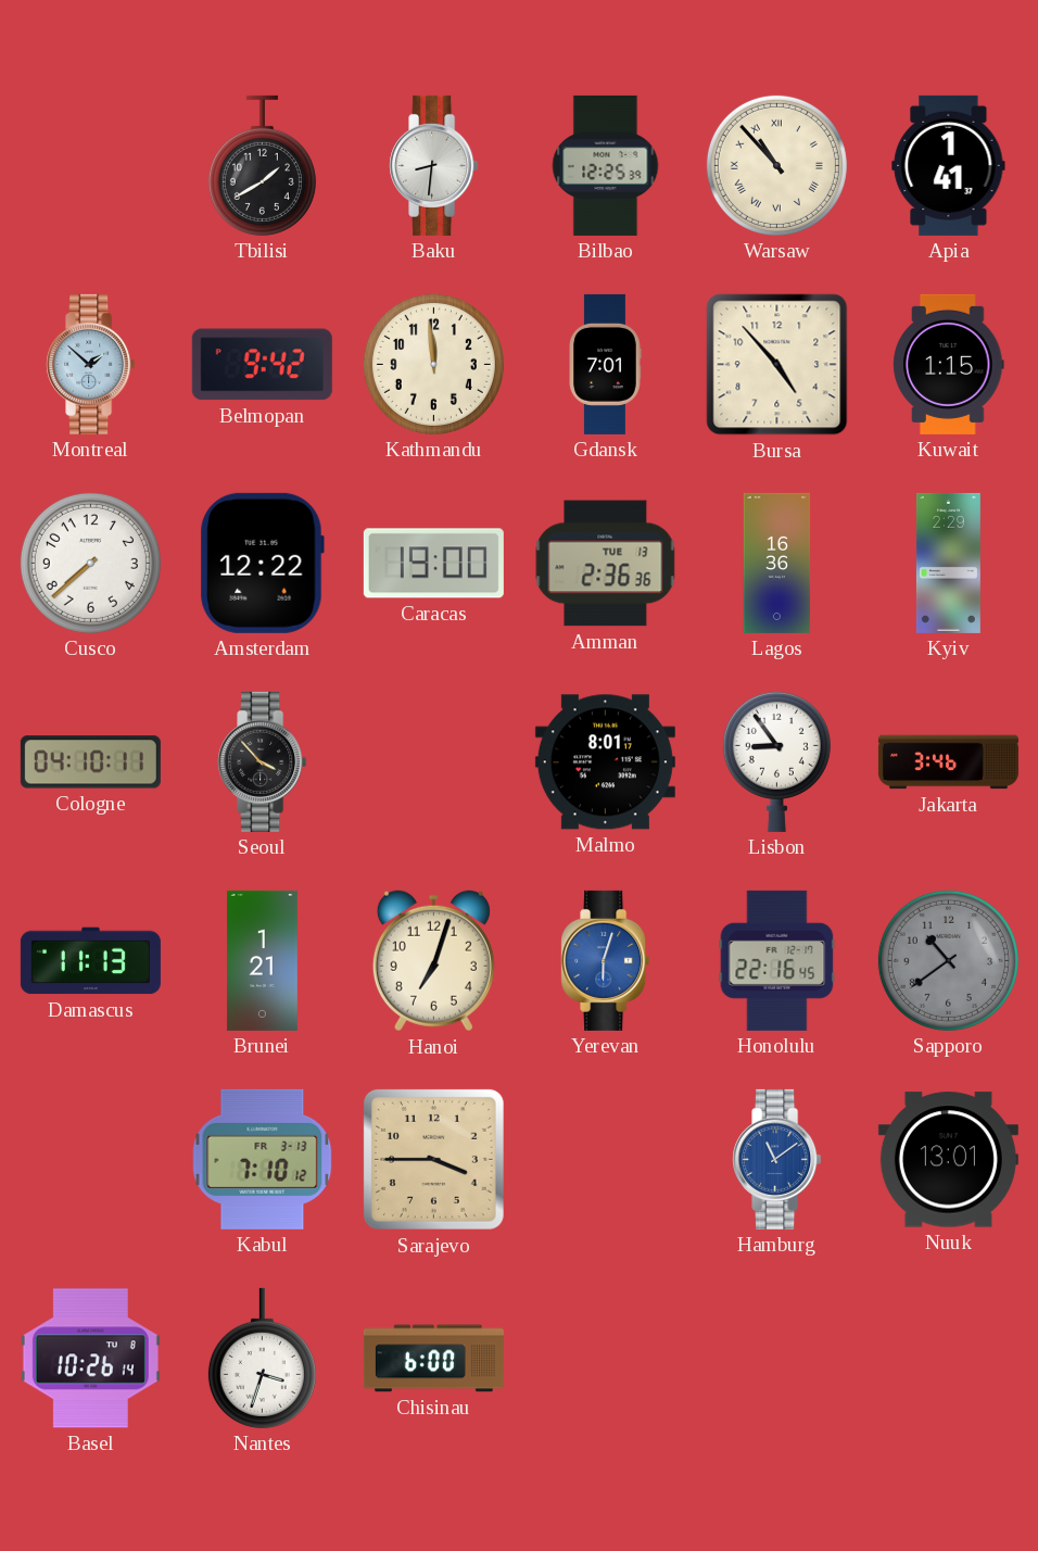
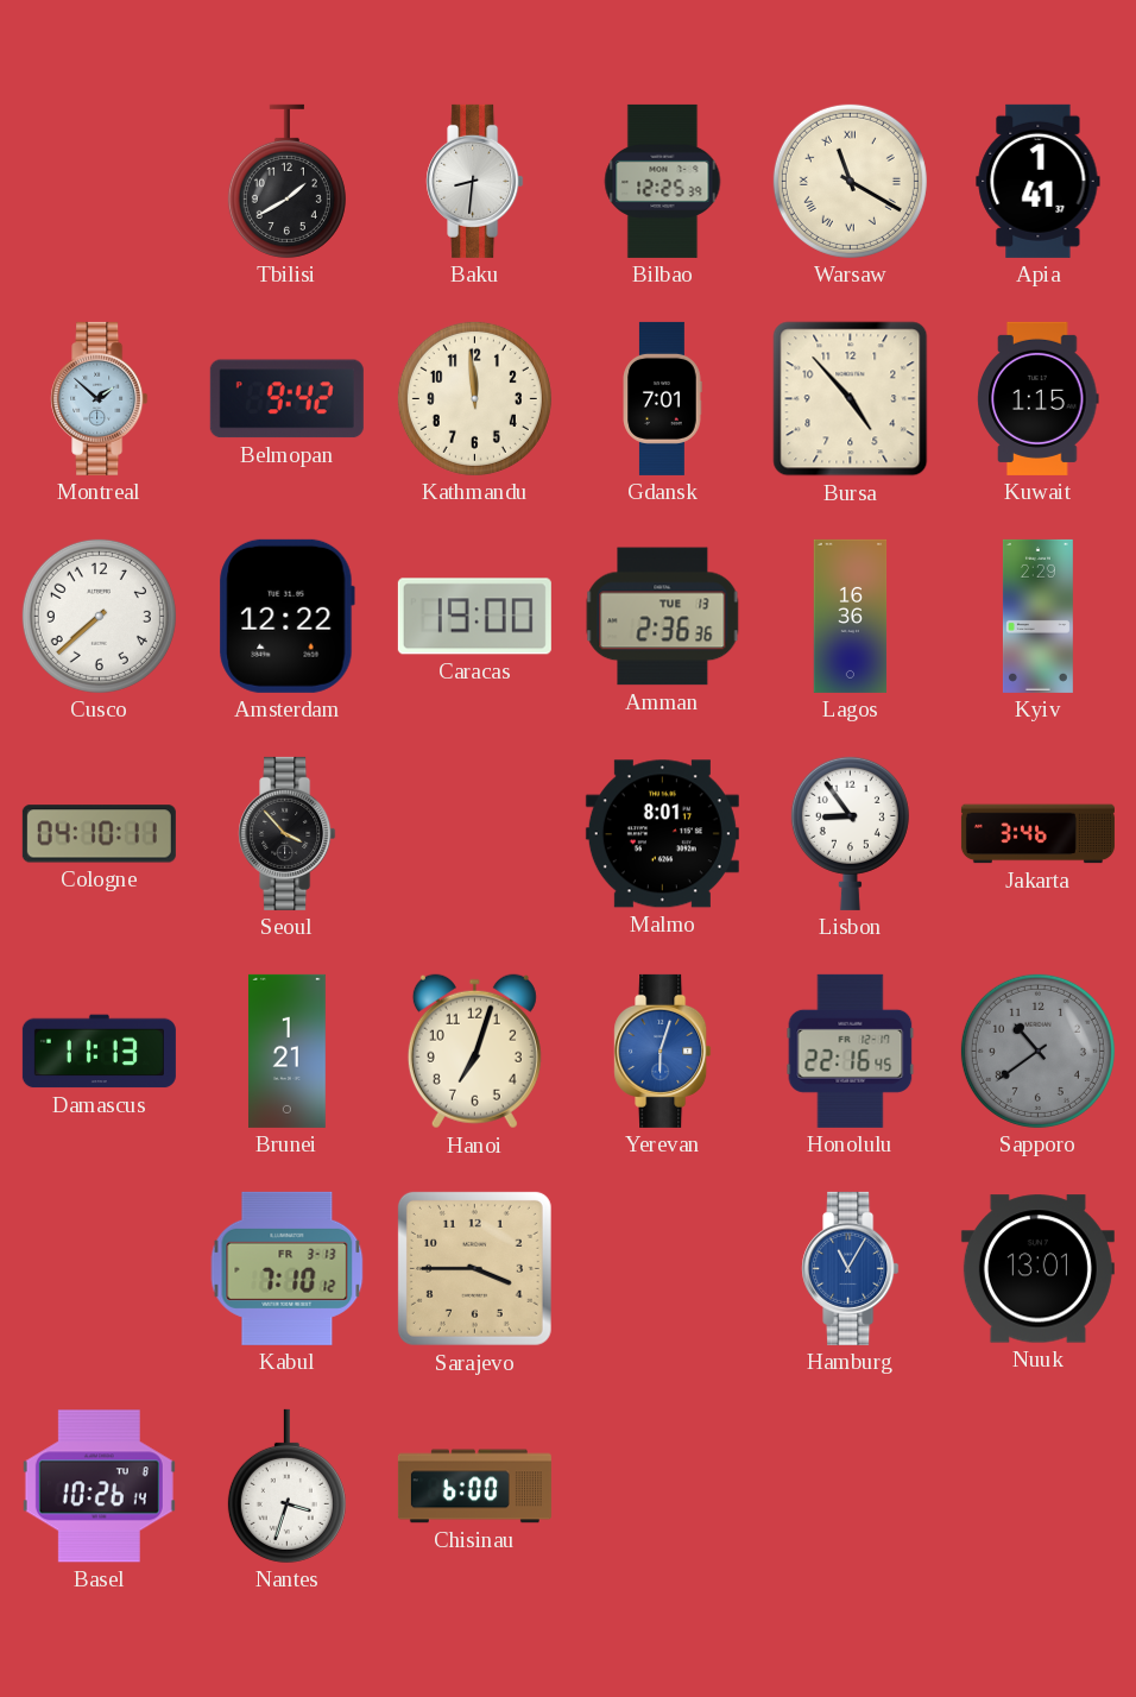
Warsaw: 10:53 -> 11:20 (850, 181)
Hamburg: 11:09 -> 11:05 (851, 1268)
